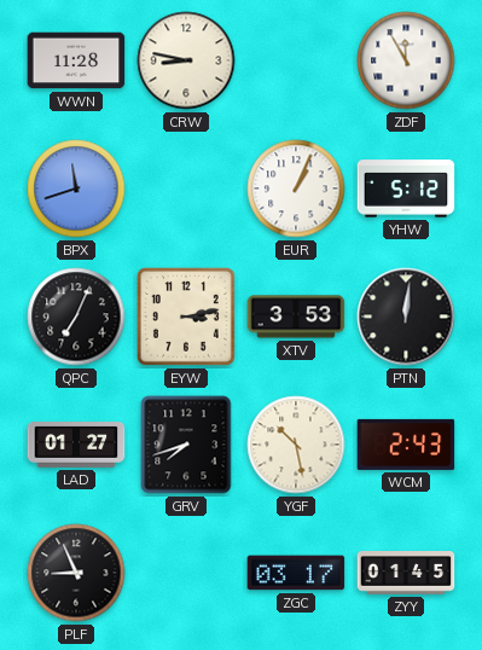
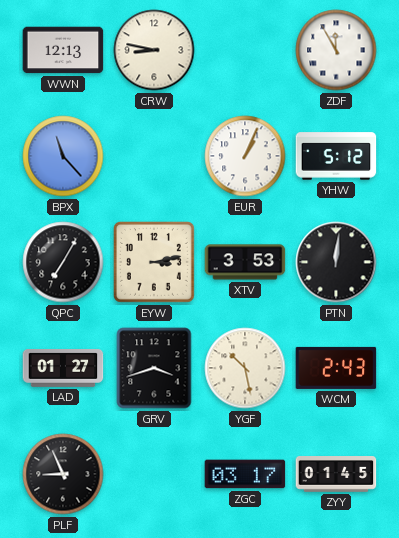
WWN: 11:28 -> 12:13 (63, 50)
BPX: 11:42 -> 11:23 (63, 156)
QPC: 7:04 -> 7:05 (63, 262)
GRV: 7:42 -> 3:42 (154, 368)
